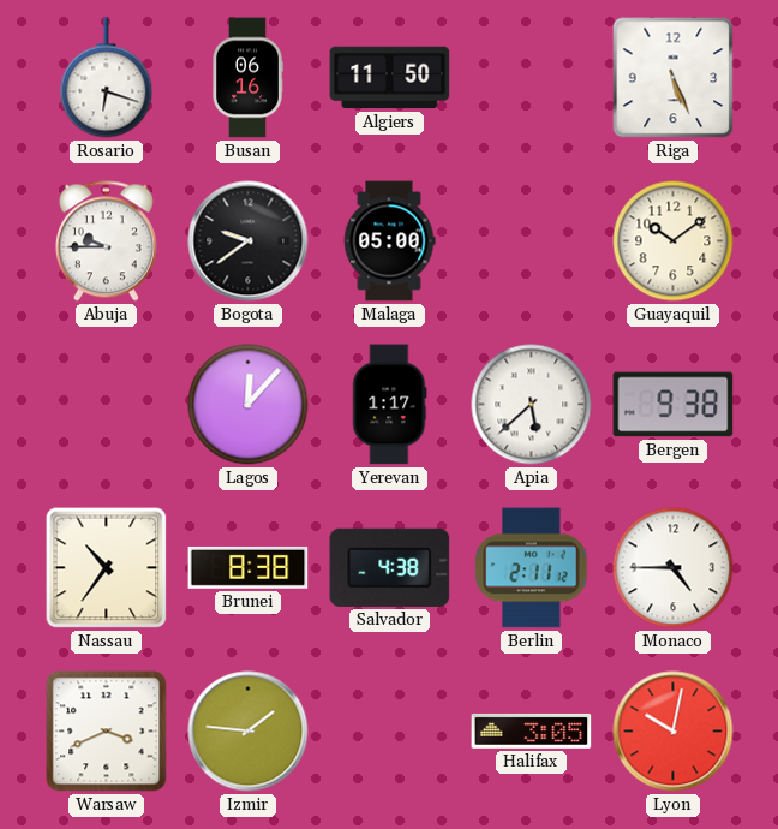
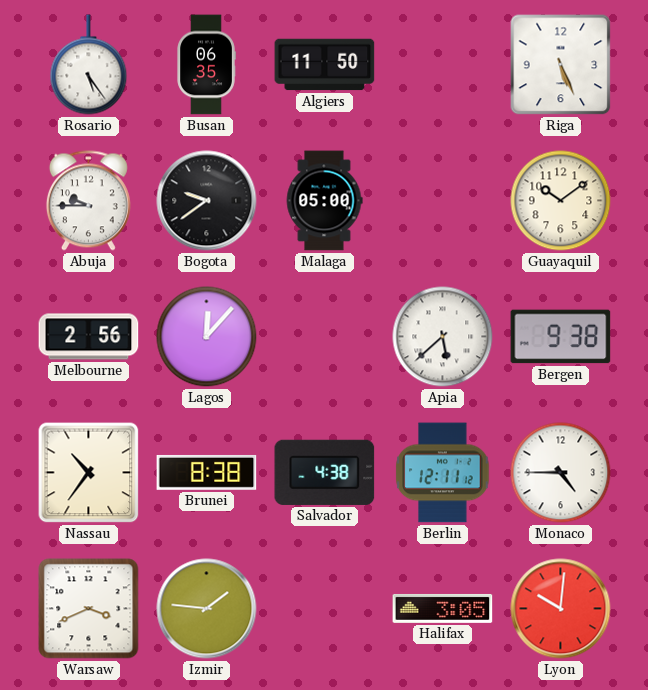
Rosario: 6:18 -> 5:24 (89, 65)
Busan: 06:16 -> 06:35 (206, 65)
Melbourne: none -> 2:56 (89, 337)
Yerevan: 1:17 -> none (390, 405)
Berlin: 2:11 -> 12:11 (443, 473)
Lyon: 10:02 -> 10:01 (561, 609)
